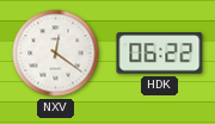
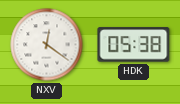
HDK: 06:22 -> 05:38 (134, 45)
